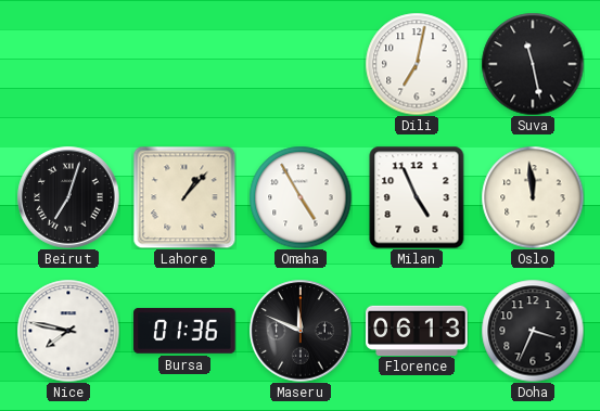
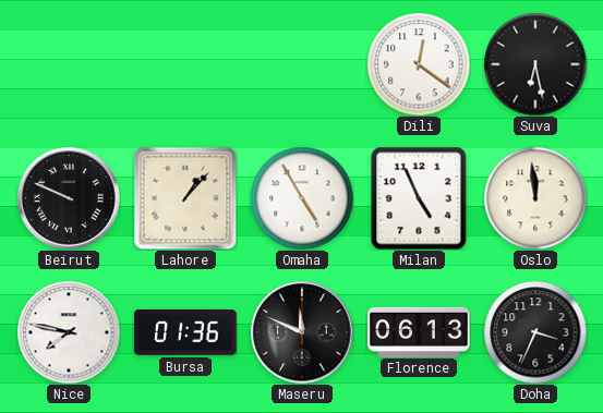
Dili: 7:02 -> 12:21 (419, 64)
Suva: 11:28 -> 6:28 (535, 64)
Beirut: 7:03 -> 9:49 (69, 198)
